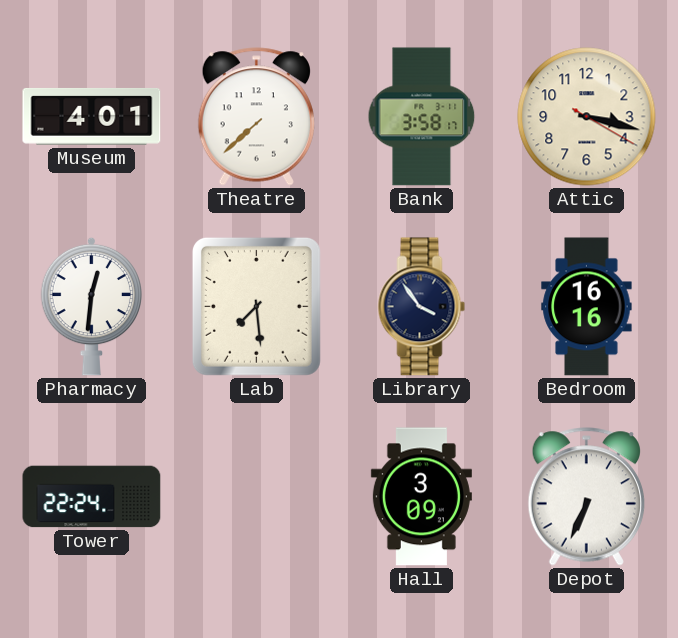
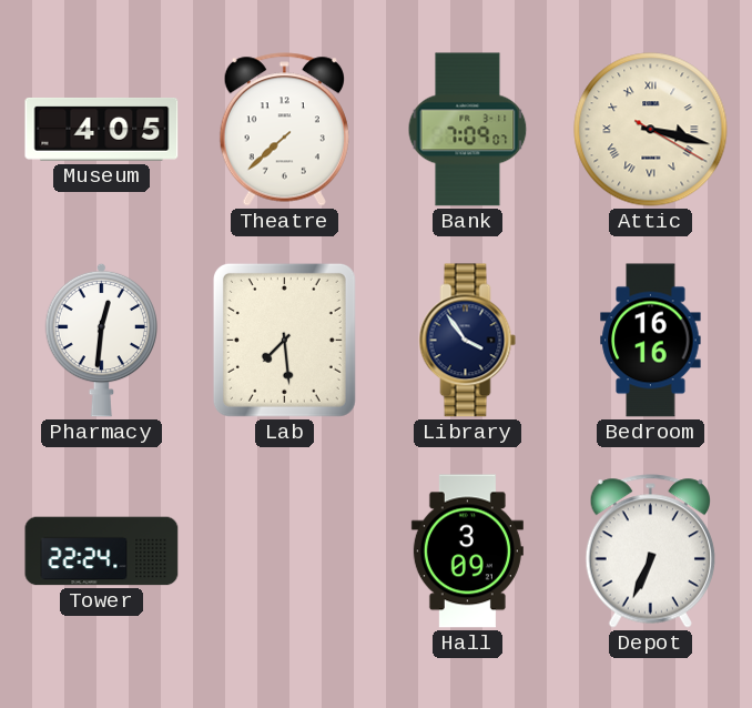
Museum: 4:01 -> 4:05 (102, 129)
Bank: 3:58 -> 7:09 (468, 130)
Attic numerals: Arabic -> Roman (651, 130)
